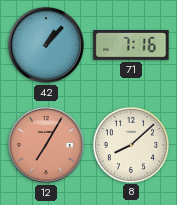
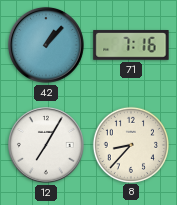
12 dial: salmon -> white (46, 145)
8: 8:08 -> 8:37 (130, 144)
